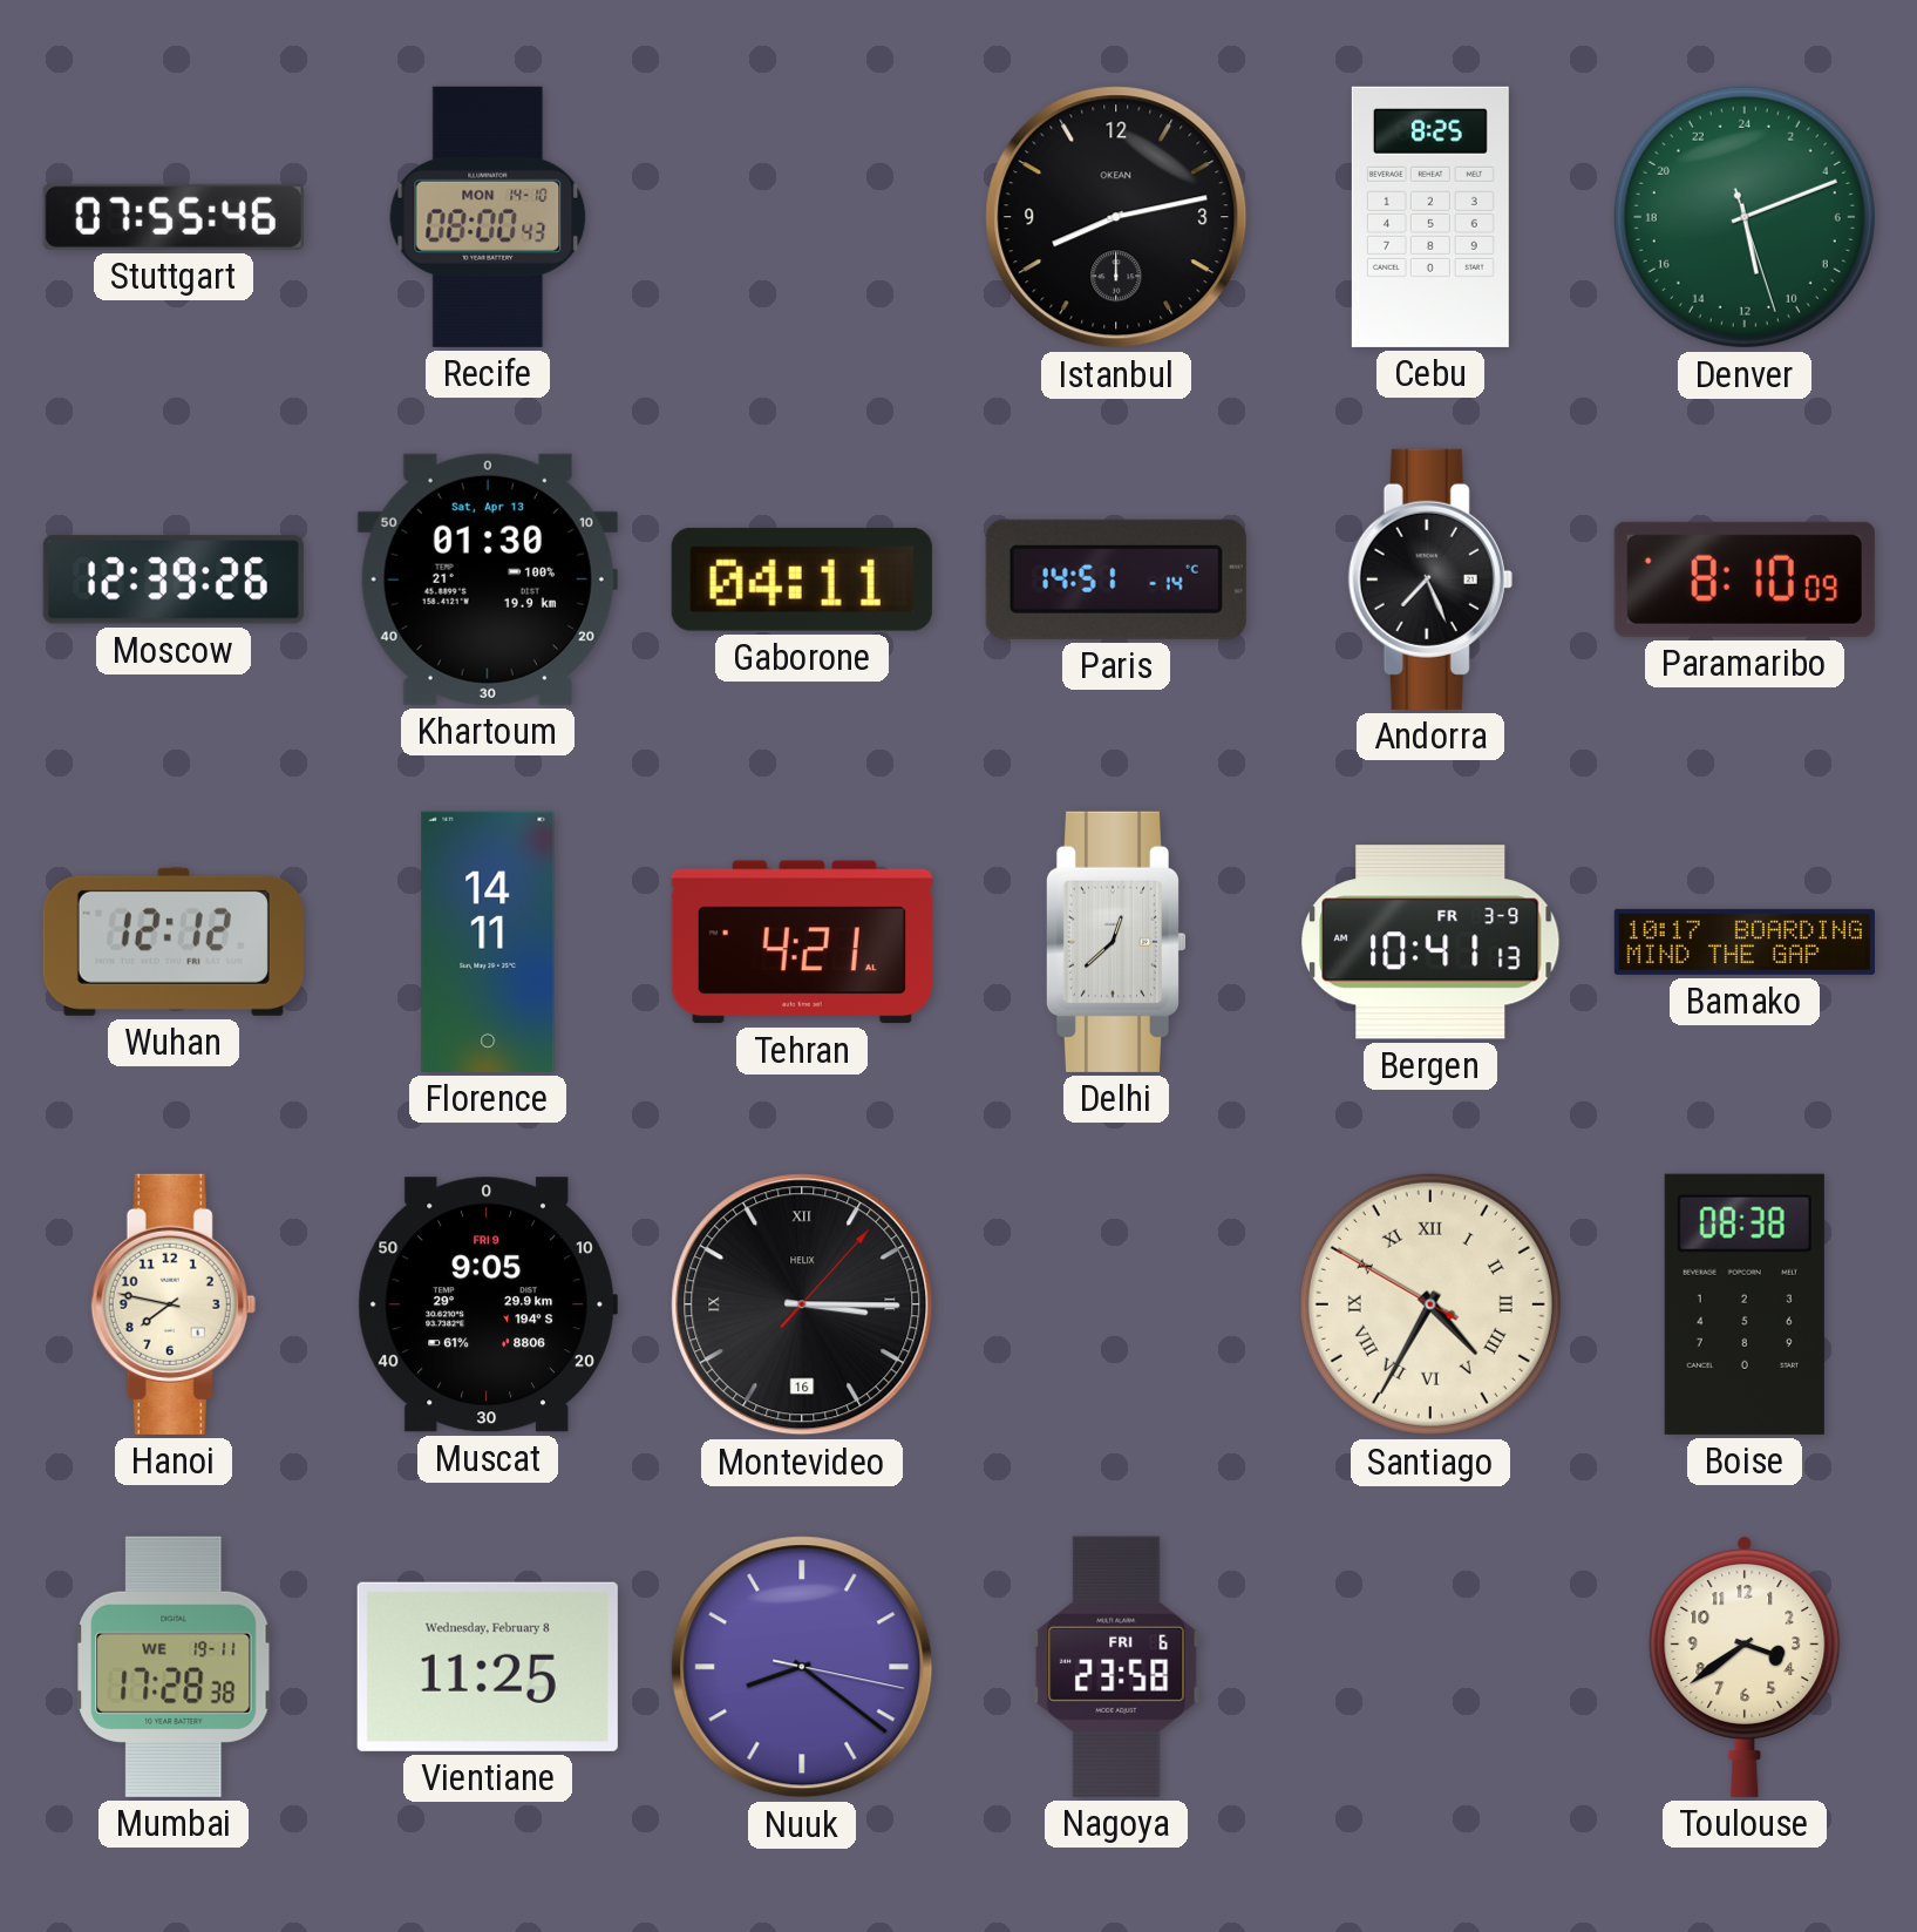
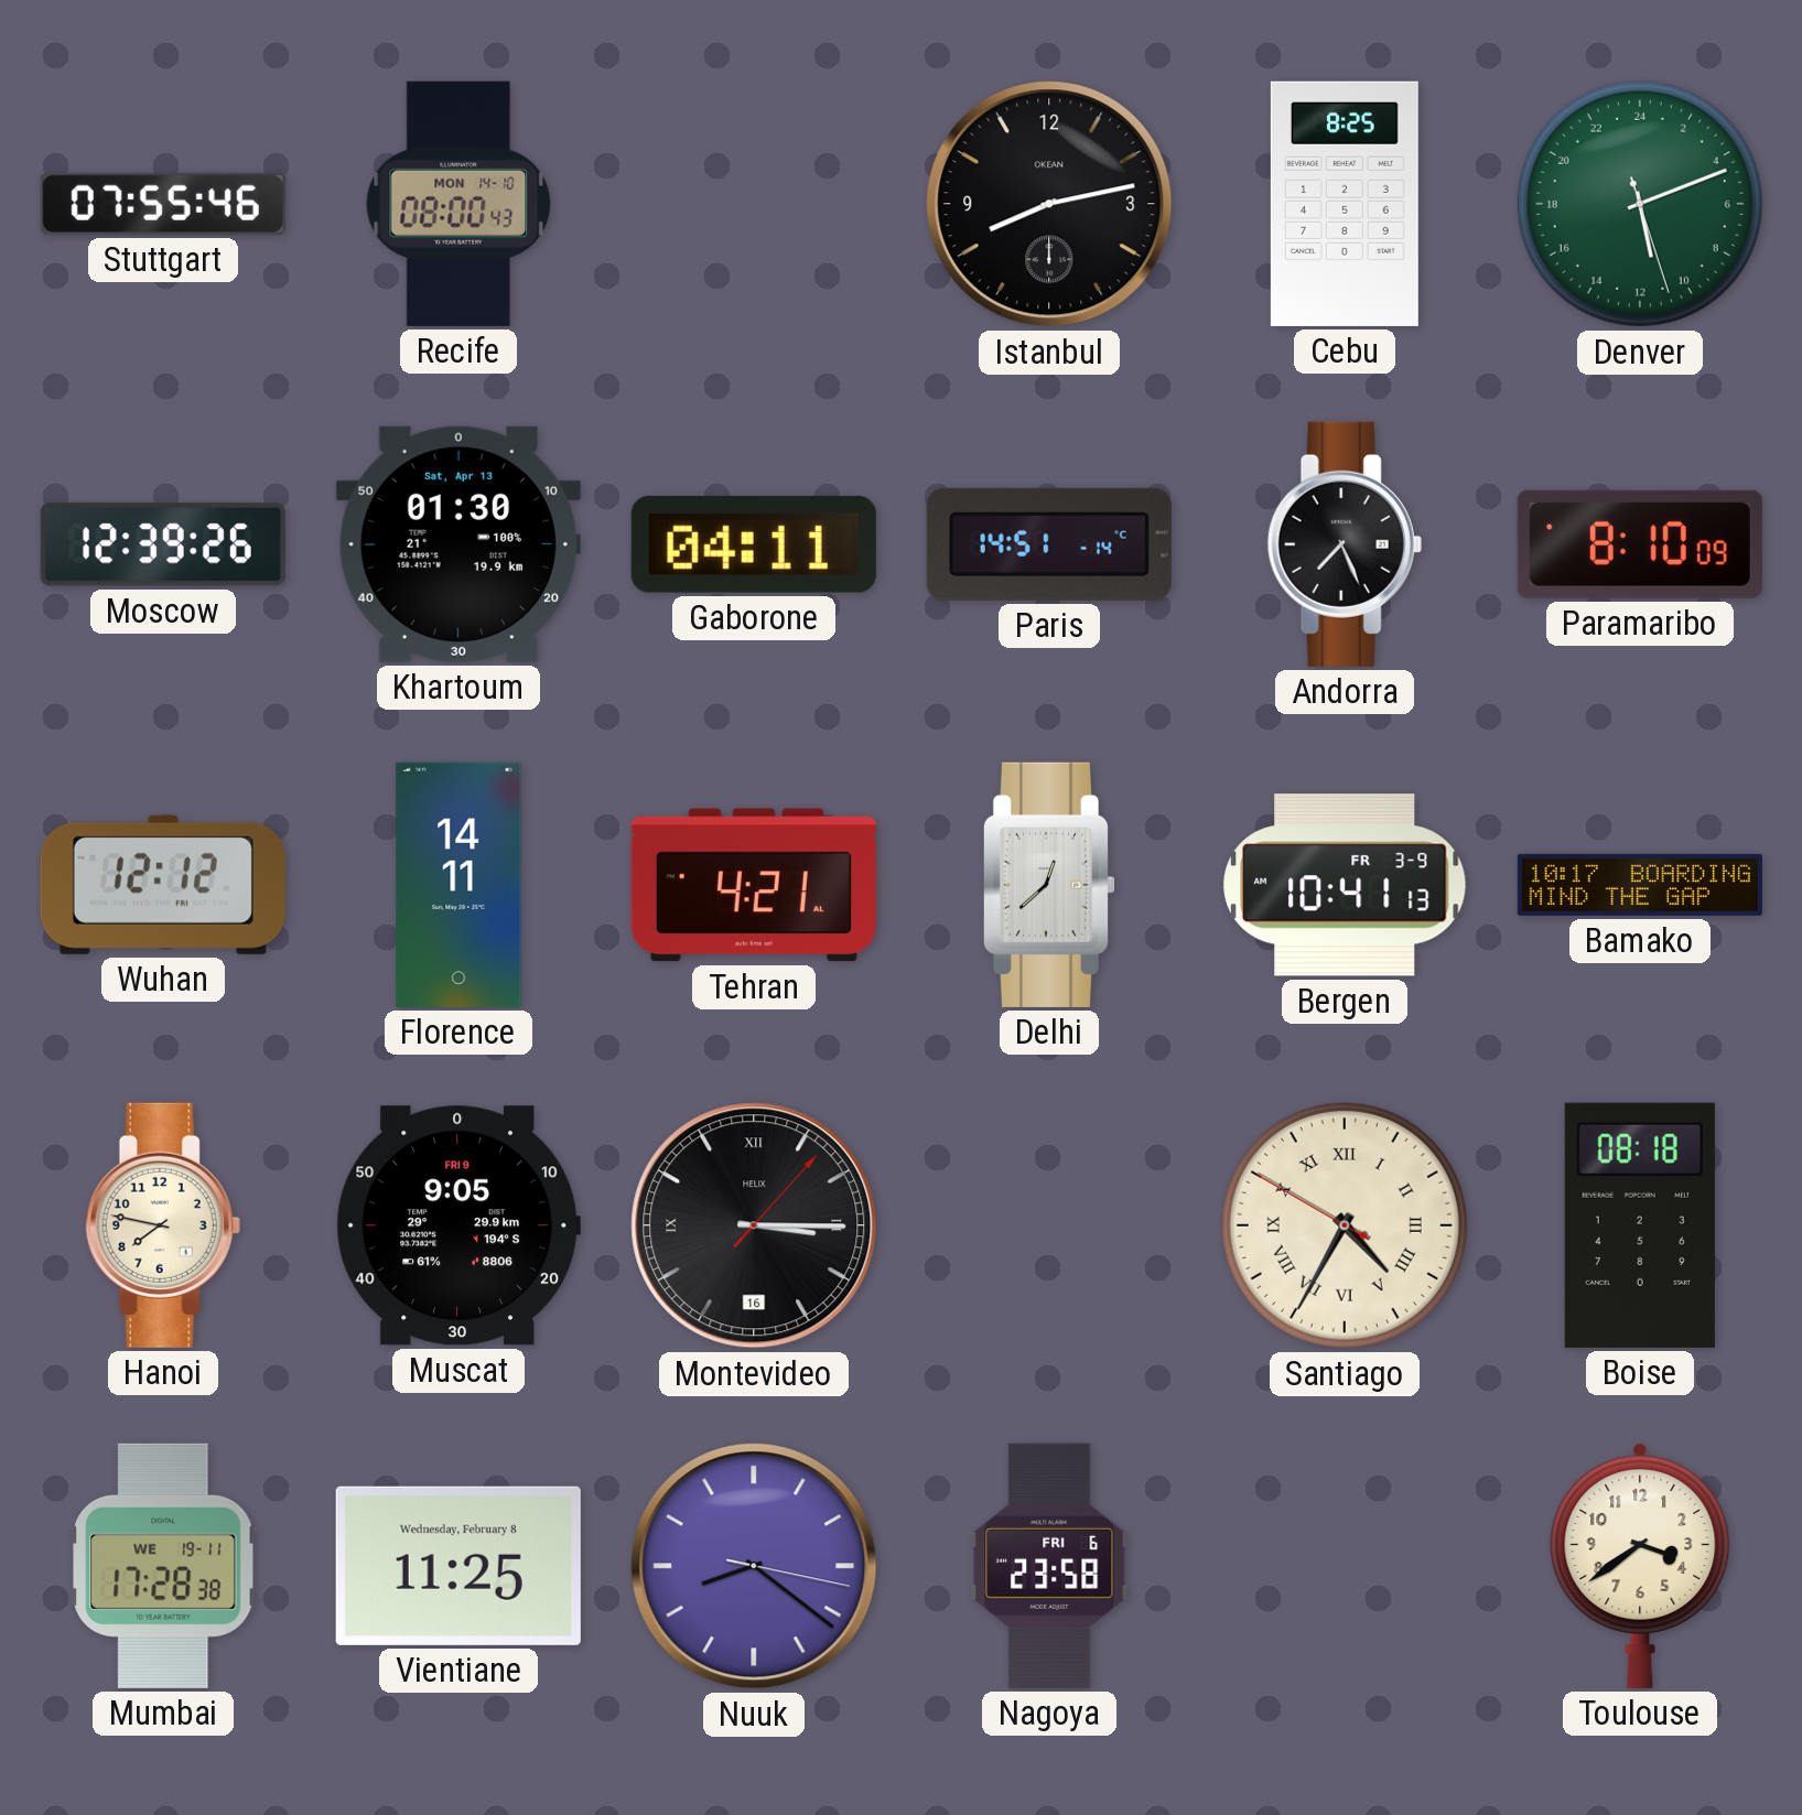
Boise: 08:38 -> 08:18 (1640, 1225)
